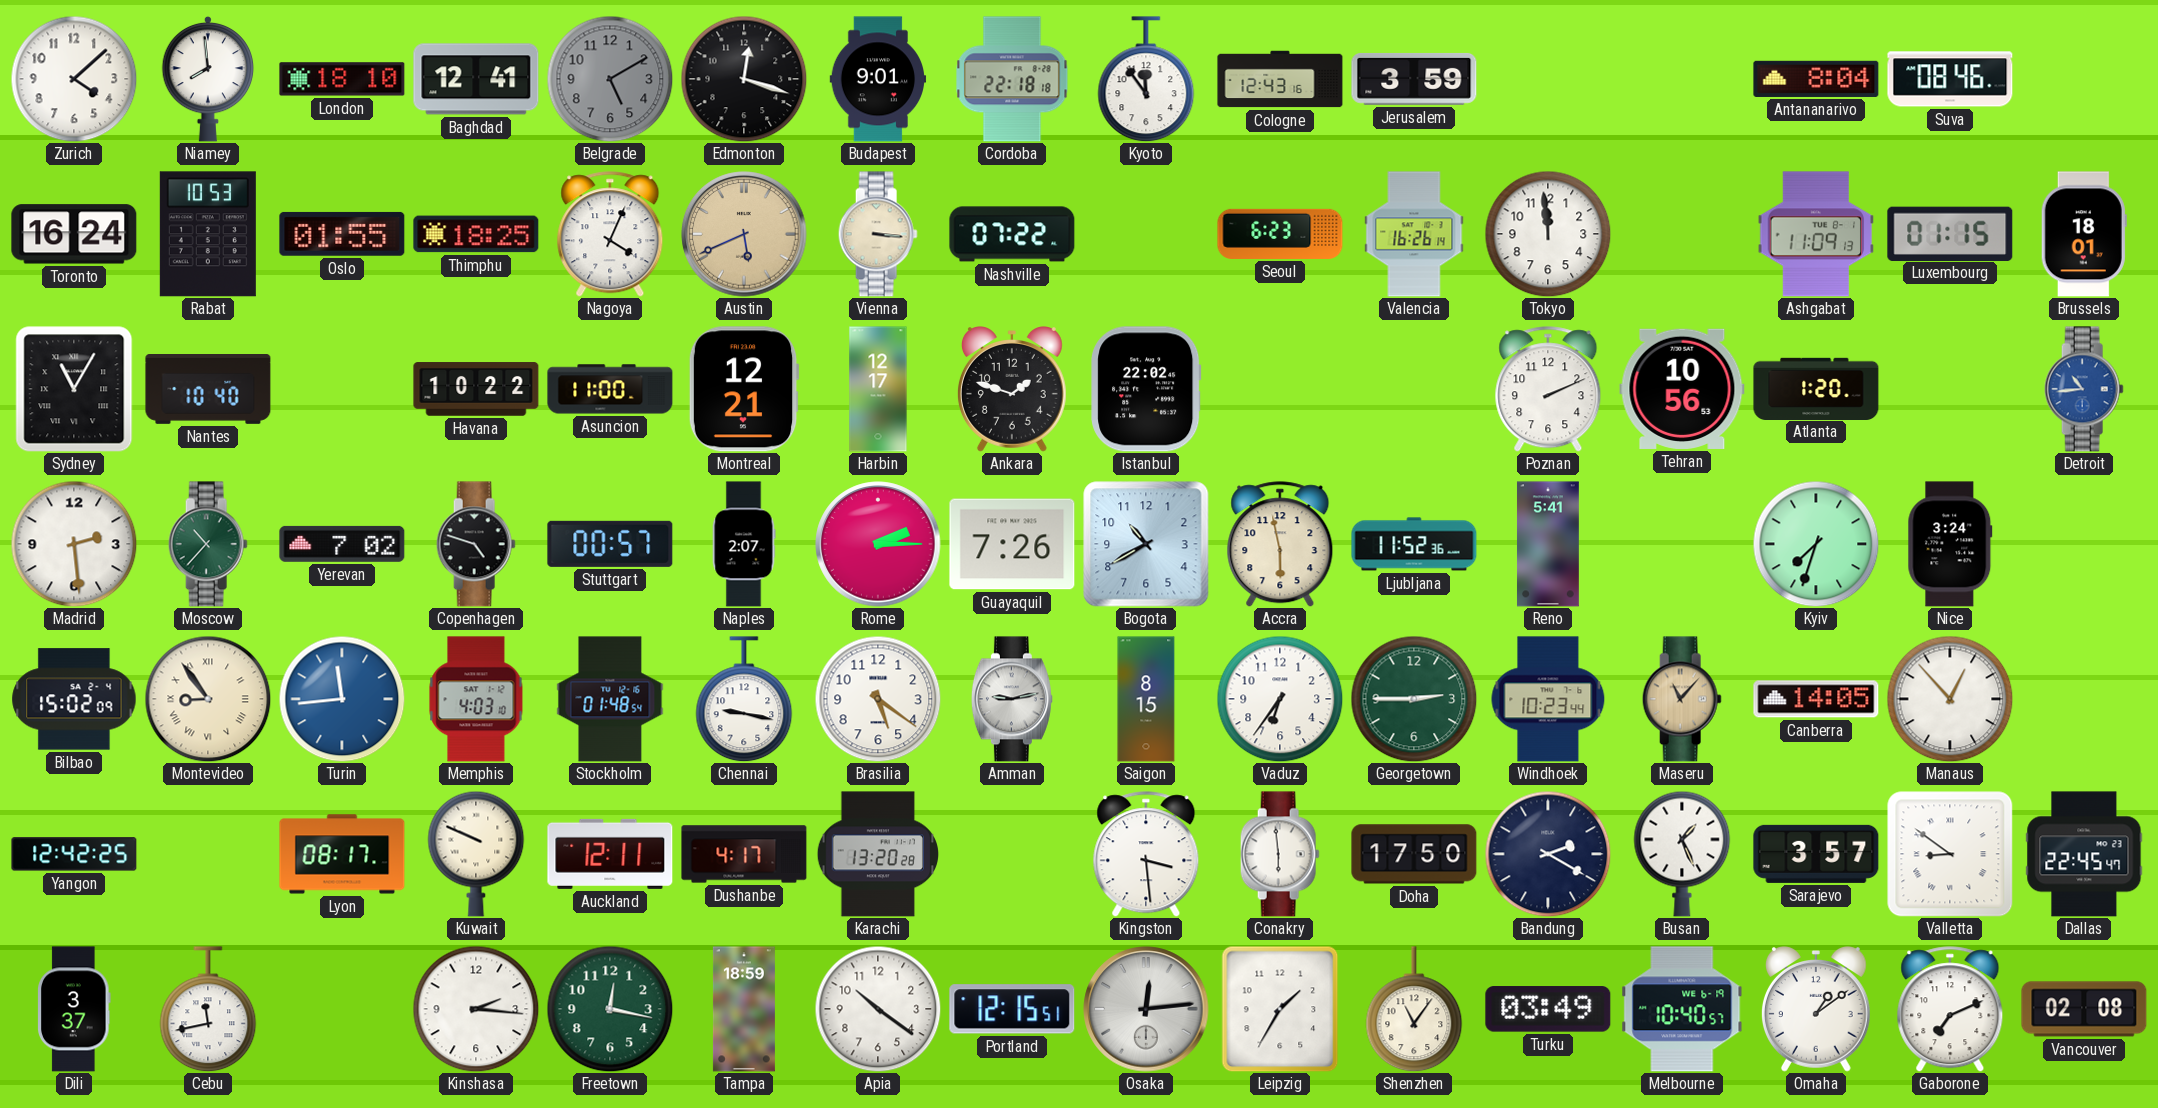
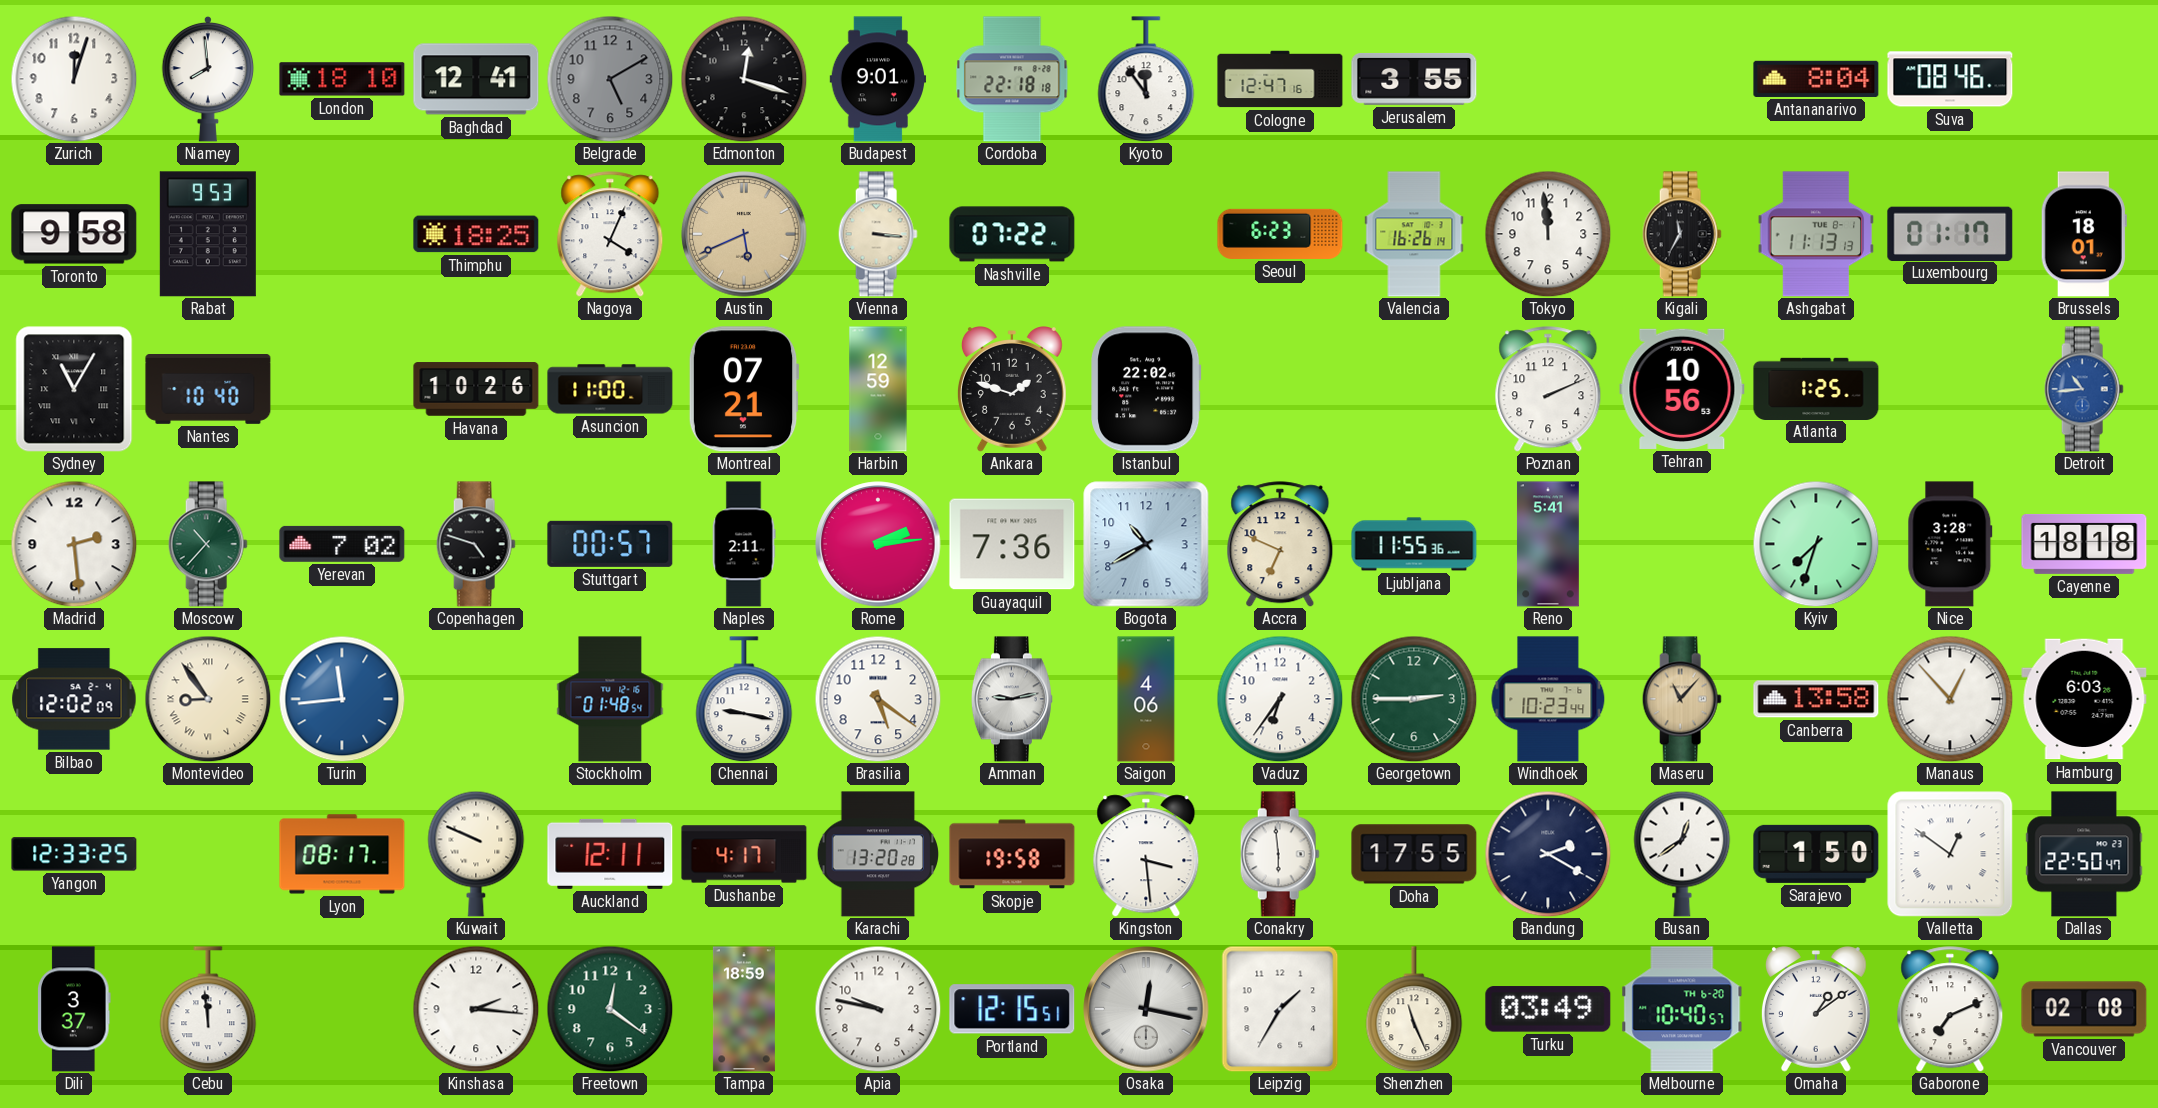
Zurich: 4:08 -> 12:03 (74, 79)
Cologne: 12:43 -> 12:47 (1280, 79)
Jerusalem: 3:59 -> 3:55 (1414, 79)
Toronto: 16:24 -> 9:58 (74, 234)
Rabat: 10:53 -> 9:53 (208, 234)
Oslo: 01:55 -> none (342, 234)
Kigali: none -> 11:35 (1682, 234)
Ashgabat: 11:09 -> 11:13 (1816, 234)
Luxembourg: 01:15 -> 01:17 (1950, 233)
Havana: 10:22 -> 10:26 (476, 389)
Montreal: 12:21 -> 07:21 (744, 389)
Harbin: 12:17 -> 12:59 (878, 389)
Atlanta: 1:20 -> 1:25 (1816, 388)
Naples: 2:07 -> 2:11 (744, 544)
Rome: 2:15 -> 2:14 (878, 544)
Guayaquil: 7:26 -> 7:36 (1012, 544)
Accra: 5:58 -> 6:49 (1280, 544)
Ljubljana: 11:52 -> 11:55 (1414, 544)
Nice: 3:24 -> 3:28 (1950, 544)
Cayenne: none -> 18:18 (2084, 544)
Bilbao: 15:02 -> 12:02 (74, 699)
Memphis: 4:03 -> none (476, 699)
Saigon: 8:15 -> 4:06 (1146, 699)
Canberra: 14:05 -> 13:58 (1816, 699)
Hamburg: none -> 6:03 (2084, 699)
Yangon: 12:42 -> 12:33 (74, 854)
Skopje: none -> 19:58 (1012, 854)
Doha: 17:50 -> 17:55 (1414, 854)
Busan: 1:26 -> 12:39 (1682, 854)
Sarajevo: 3:57 -> 1:50 (1816, 854)
Valletta: 8:51 -> 12:51 (1950, 854)
Dallas: 22:45 -> 22:50 (2084, 854)
Cebu: 11:43 -> 11:59 (208, 1009)
Freetown: 12:17 -> 12:21 (610, 1009)
Apia: 10:21 -> 9:47 (878, 1009)
Osaka: 12:14 -> 12:17 (1146, 1009)
Shenzhen: 11:06 -> 11:26 (1414, 1009)
Melbourne date: WE 6-19 -> TH 6-20 (1682, 1009)
